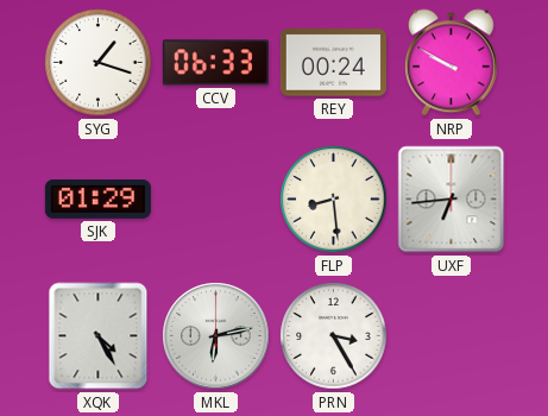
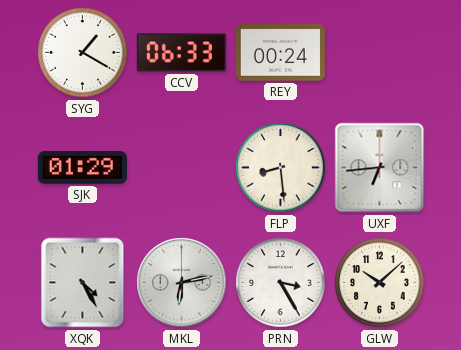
SYG: 1:18 -> 1:20 (83, 53)
NRP: 9:50 -> none (452, 63)
GLW: none -> 10:08 (380, 283)
